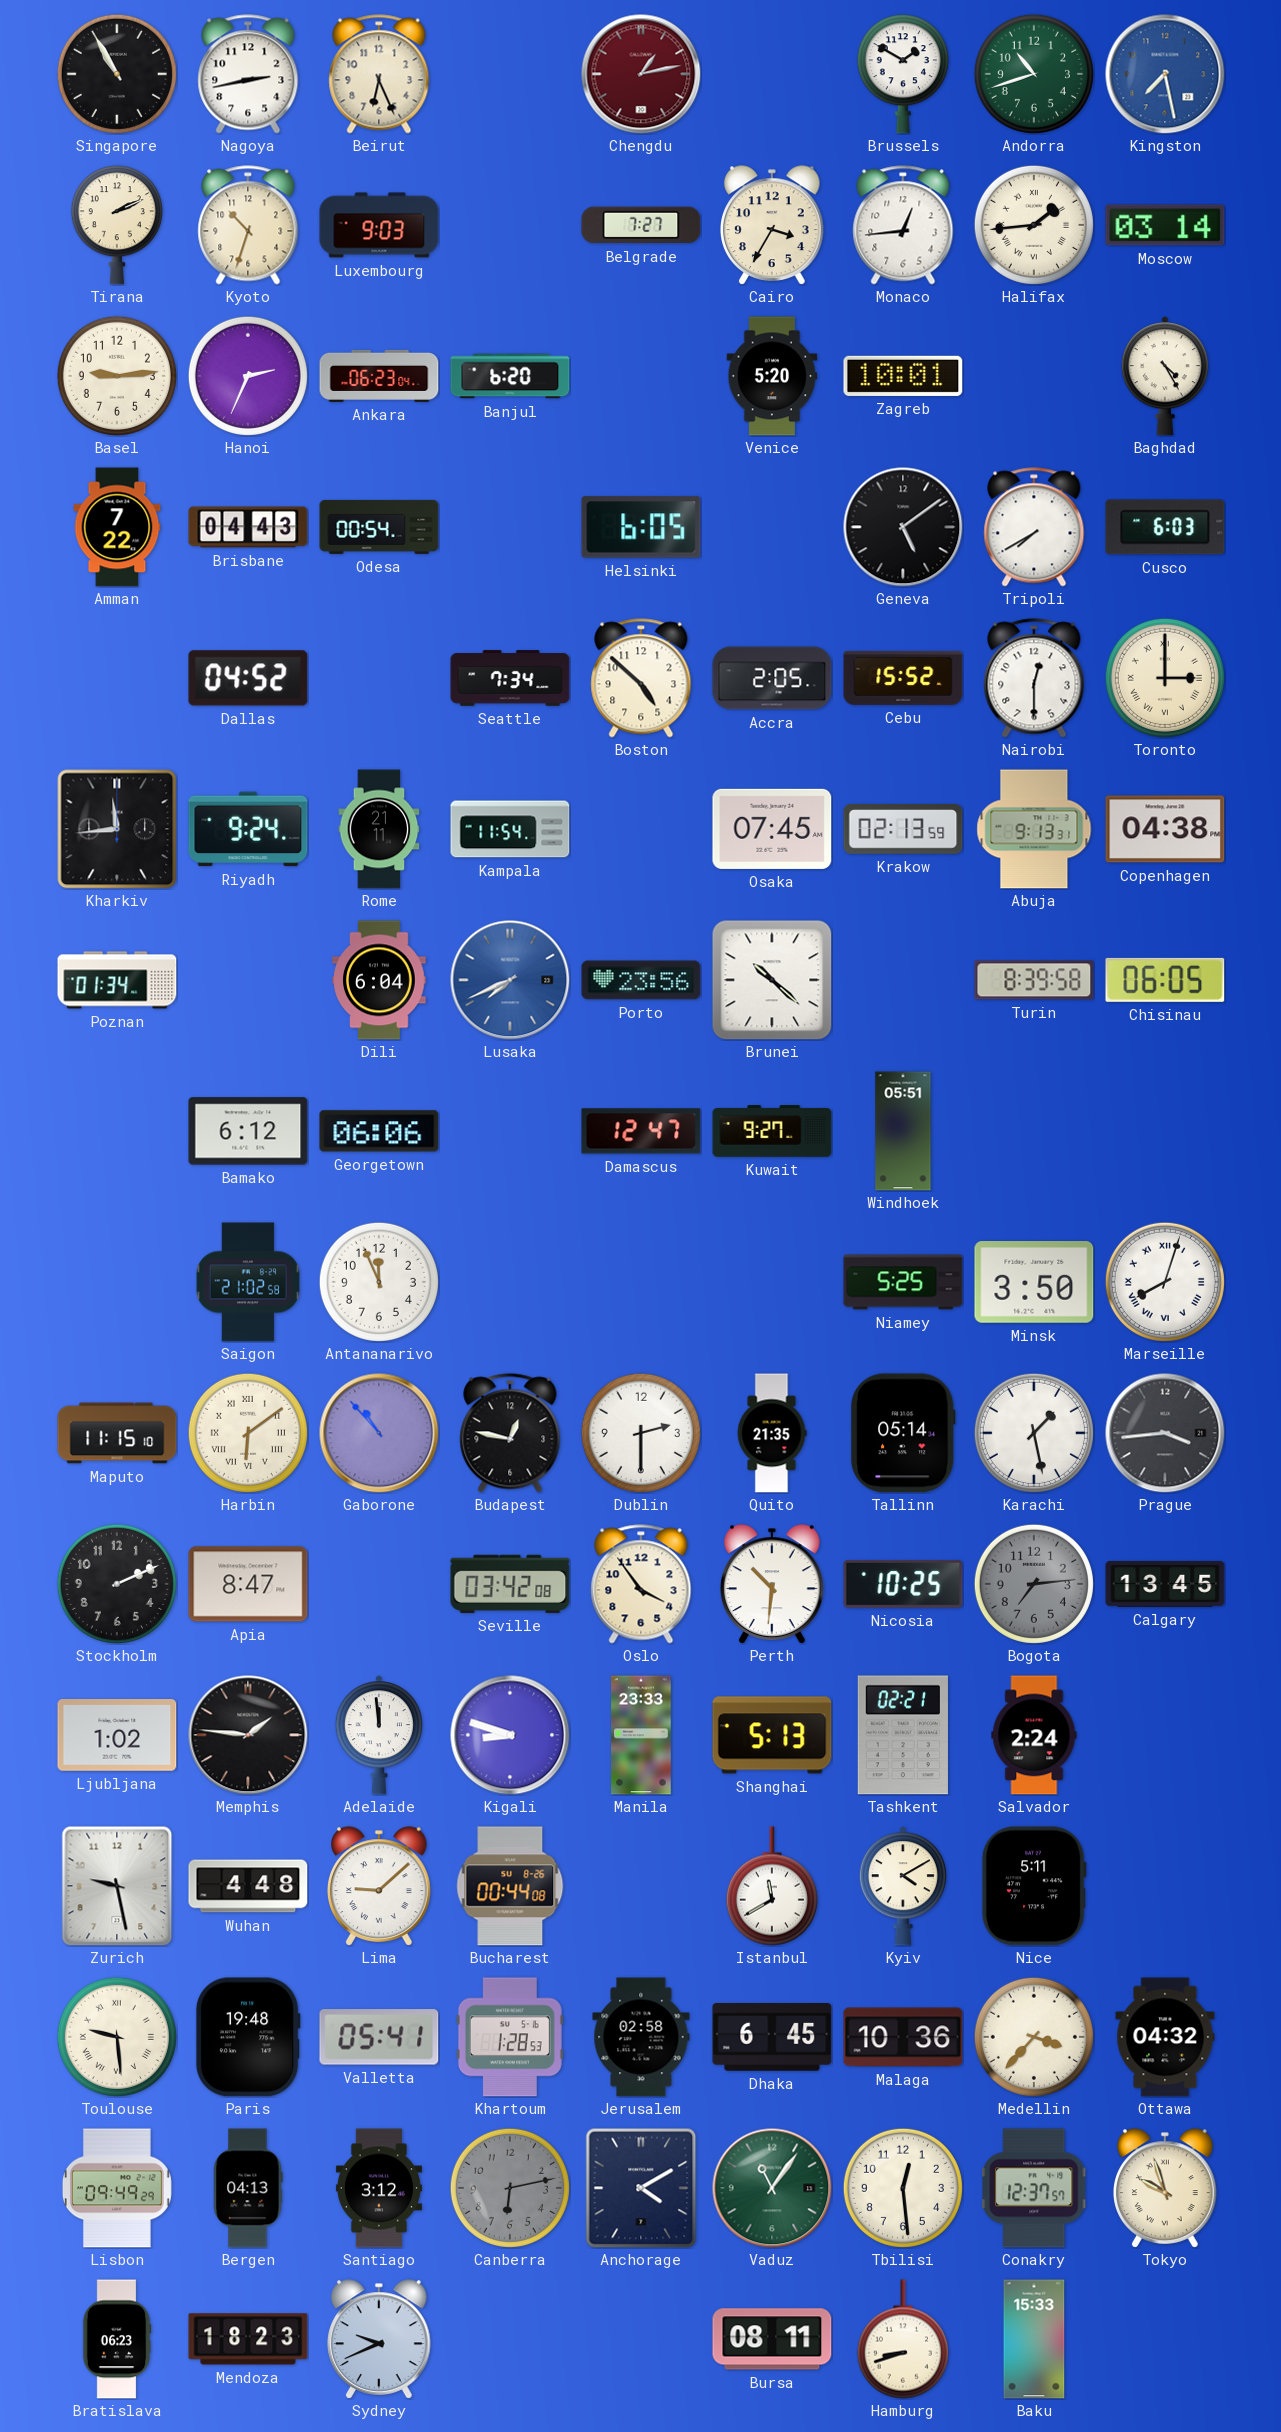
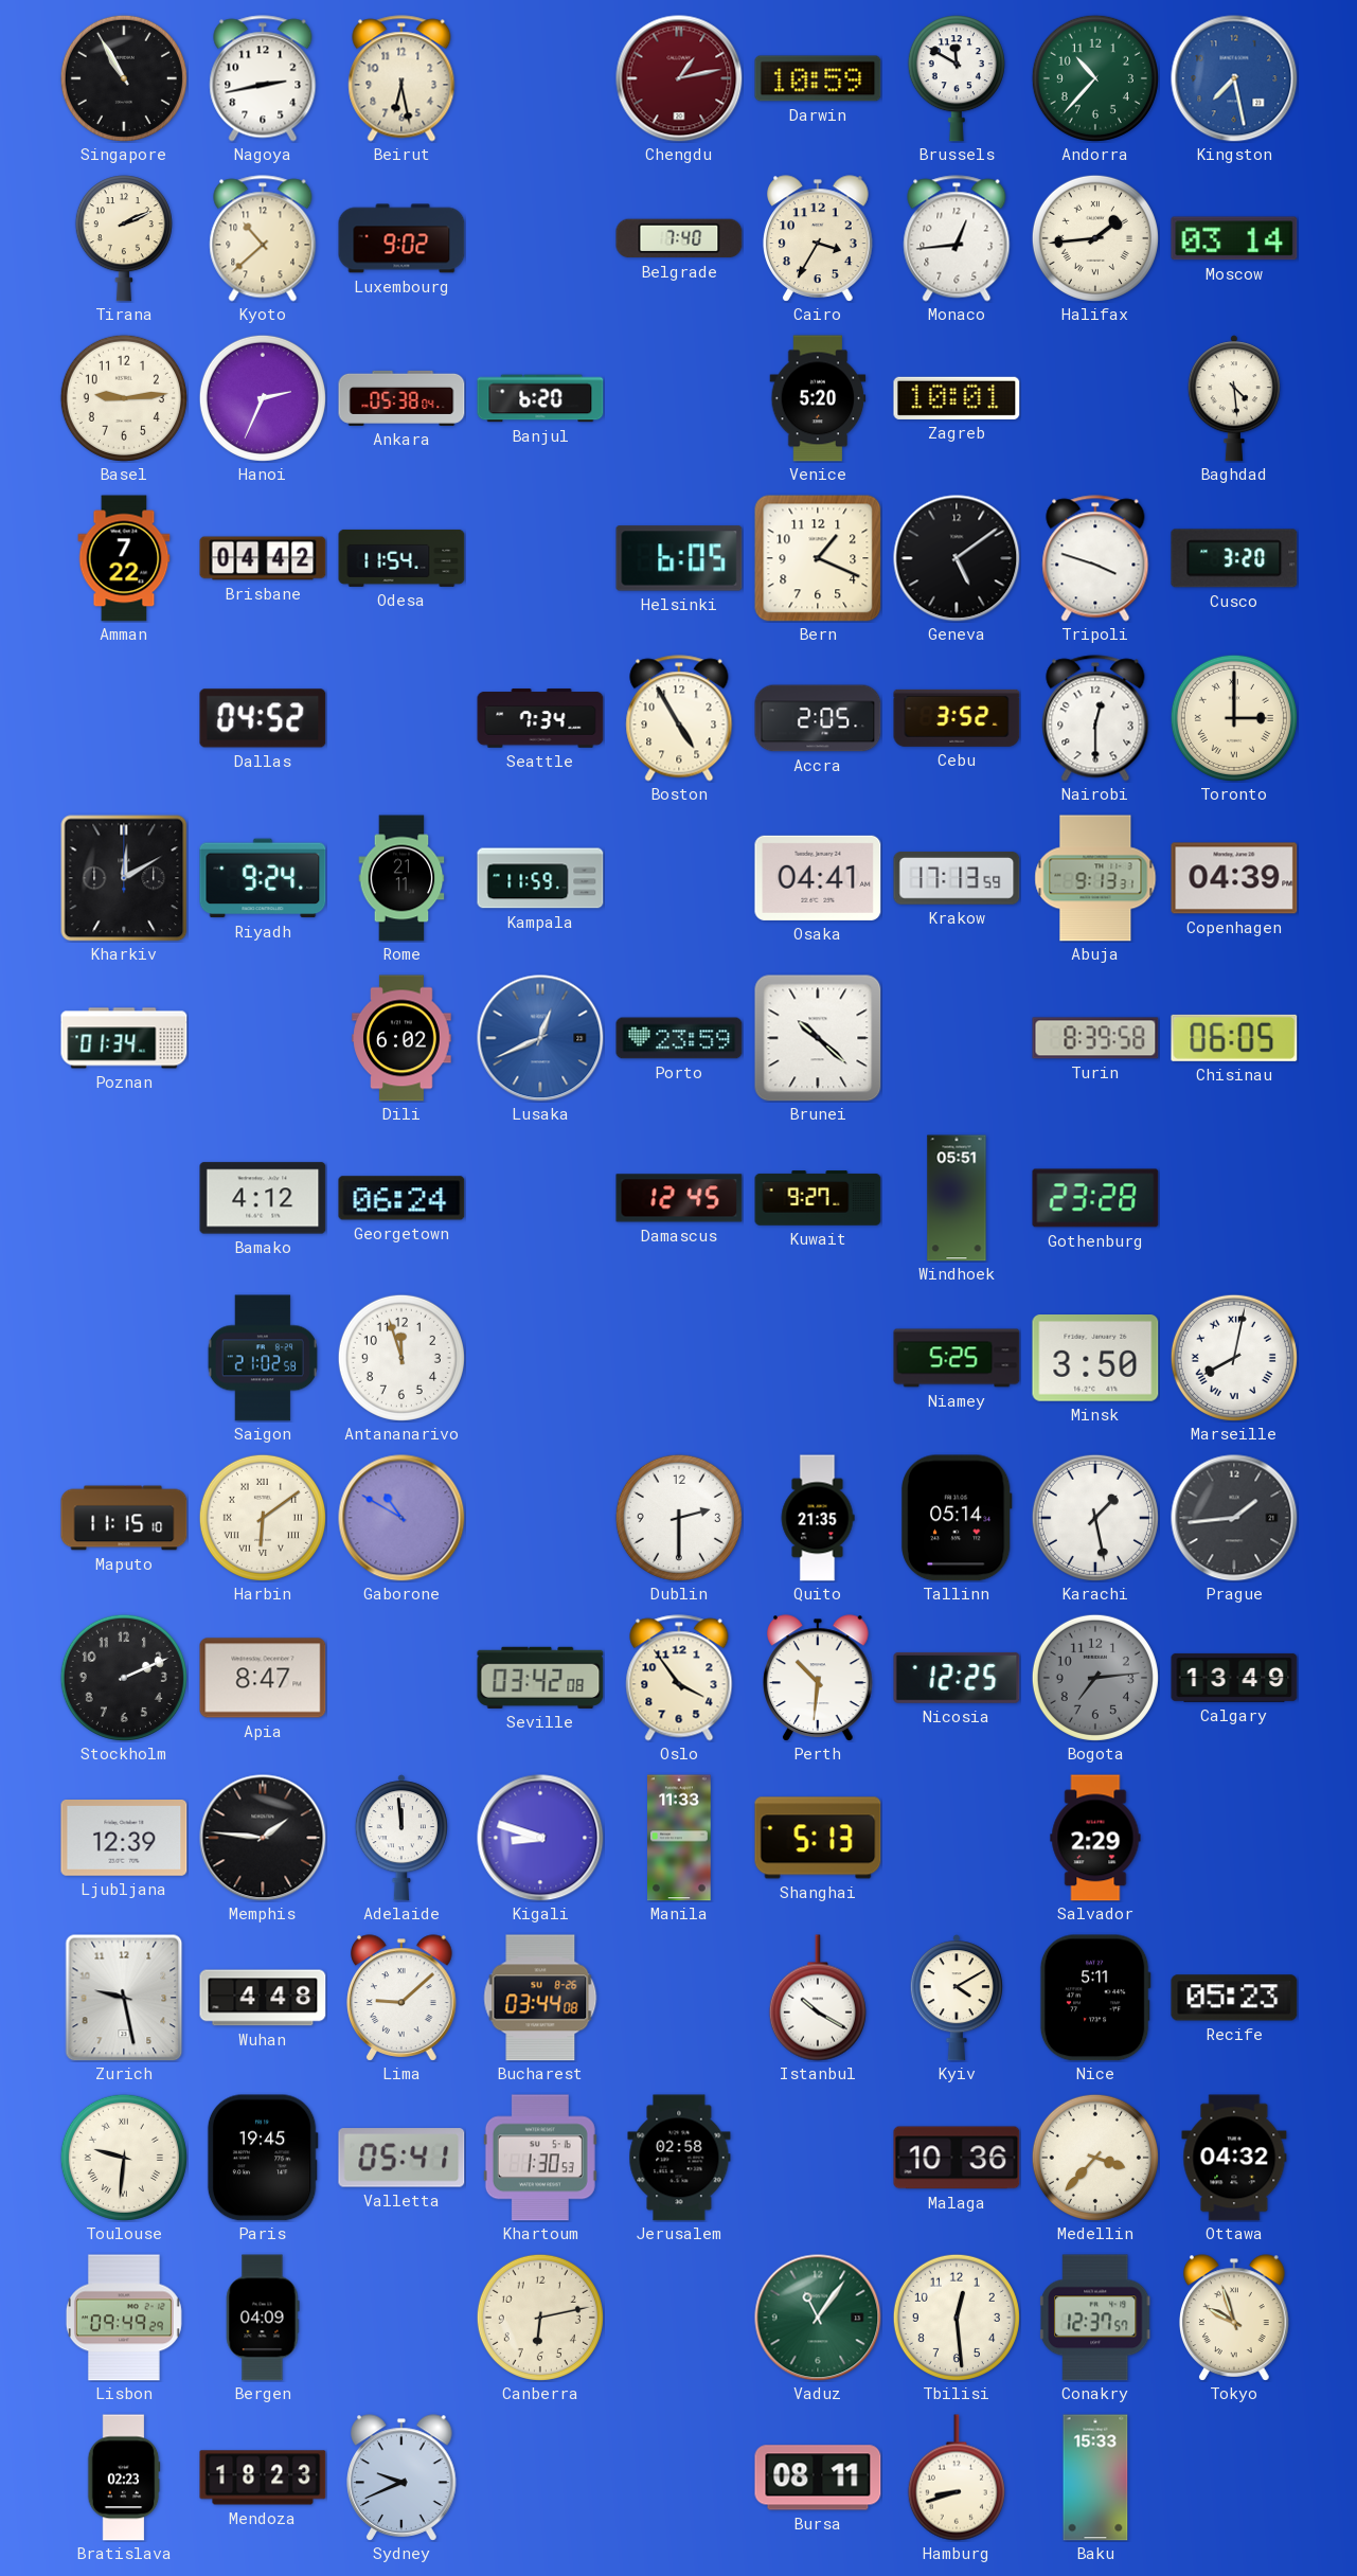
Beirut: 6:26 -> 6:28 (401, 78)
Darwin: none -> 10:59 (818, 78)
Brussels: 1:50 -> 11:50 (957, 78)
Andorra: 10:42 -> 10:37 (1095, 78)
Kyoto: 10:33 -> 10:38 (263, 238)
Luxembourg: 9:03 -> 9:02 (401, 238)
Belgrade: 7:27 -> 7:40 (679, 238)
Ankara: 06:23 -> 05:38 (401, 398)
Baghdad: 4:25 -> 4:29 (1234, 398)
Brisbane: 04:43 -> 04:42 (263, 558)
Odesa: 00:54 -> 11:54 (401, 558)
Bern: none -> 1:19 (818, 558)
Tripoli: 7:40 -> 3:48 (1095, 558)
Cusco: 6:03 -> 3:20 (1234, 558)
Boston: 4:52 -> 4:55 (679, 718)
Cebu: 15:52 -> 3:52 (957, 718)
Kharkiv: 11:44 -> 12:10 (124, 878)
Kampala: 11:54 -> 11:59 (540, 878)
Osaka: 07:45 -> 04:41 (818, 878)
Krakow: 02:13 -> 17:13 (957, 878)
Copenhagen: 04:38 -> 04:39 (1234, 878)
Dili: 6:04 -> 6:02 (401, 1038)
Lusaka: 7:41 -> 12:41 (540, 1038)
Porto: 23:56 -> 23:59 (679, 1038)
Bamako: 6:12 -> 4:12 (263, 1198)
Georgetown: 06:06 -> 06:24 (401, 1198)
Damascus: 12:47 -> 12:45 (679, 1198)
Gothenburg: none -> 23:28 (1095, 1198)
Antananarivo: 11:56 -> 11:57 (401, 1358)
Marseille: 8:03 -> 8:02 (1234, 1358)
Gaborone: 10:53 -> 10:50 (401, 1518)
Budapest: 12:47 -> none (510, 1433)
Prague: 3:44 -> 1:44 (1234, 1518)
Nicosia: 10:25 -> 12:25 (957, 1678)
Calgary: 13:45 -> 13:49 (1234, 1678)
Ljubljana: 1:02 -> 12:39 (124, 1839)
Manila: 23:33 -> 11:33 (680, 1838)
Tashkent: 02:21 -> none (903, 1735)
Salvador: 2:24 -> 2:29 (1095, 1838)
Bucharest: 00:44 -> 03:44 (540, 1998)
Istanbul: 11:40 -> 10:20 (818, 1998)
Recife: none -> 05:23 (1234, 1998)
Toulouse: 9:29 -> 9:31 (124, 2158)
Paris: 19:48 -> 19:45 (263, 2158)
Khartoum: 1:28 -> 1:30 (540, 2158)
Dhaka: 6:45 -> none (772, 2038)
Bergen: 04:13 -> 04:09 (263, 2318)
Santiago: 3:12 -> none (379, 2188)
Canberra dial: grey -> cream (540, 2318)
Anchorage: 4:10 -> none (641, 2188)
Bratislava: 06:23 -> 02:23 (124, 2477)
